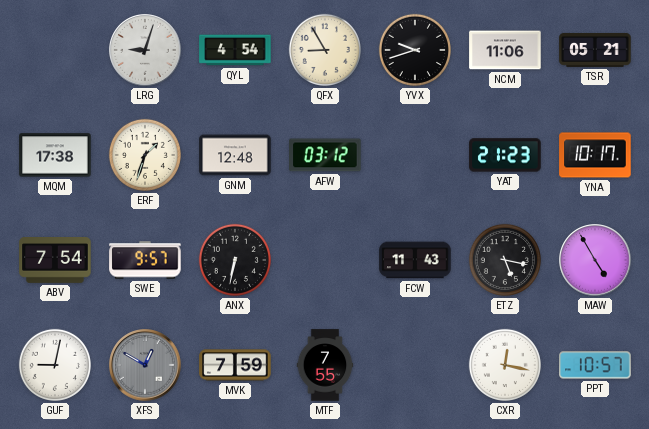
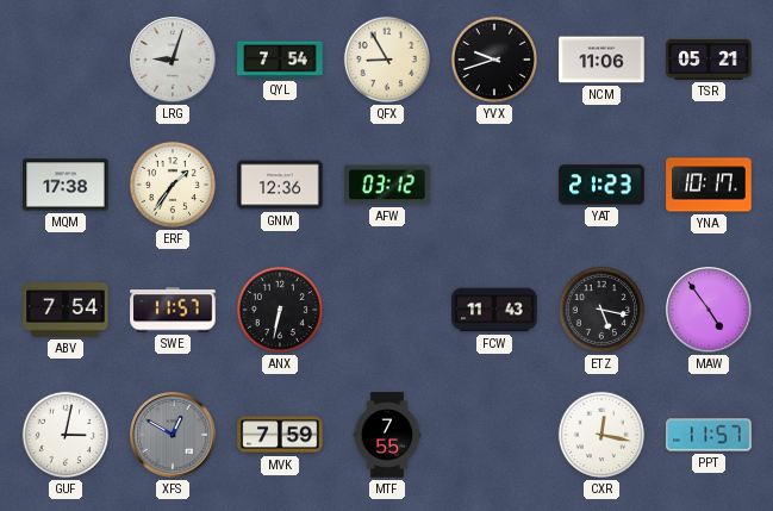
QYL: 4:54 -> 7:54 (280, 60)
ERF: 1:33 -> 1:36 (173, 185)
GNM: 12:48 -> 12:36 (280, 185)
SWE: 9:57 -> 11:57 (173, 310)
MAW: 4:55 -> 4:54 (709, 310)
GUF: 9:02 -> 3:02 (66, 435)
PPT: 10:57 -> 11:57 (709, 435)
